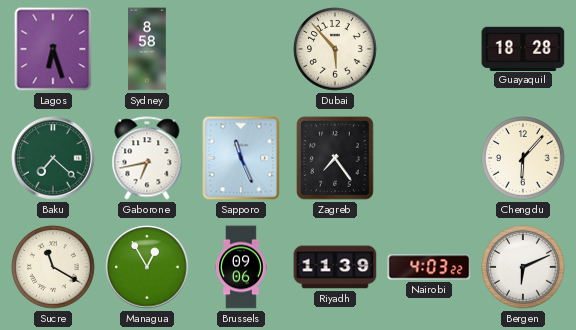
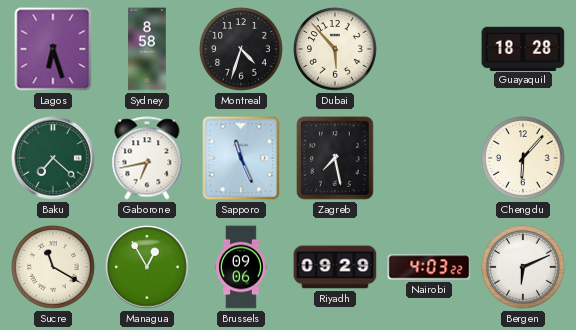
Montreal: none -> 4:33 (241, 49)
Zagreb: 7:24 -> 7:28 (335, 158)
Riyadh: 11:39 -> 09:29 (335, 267)
